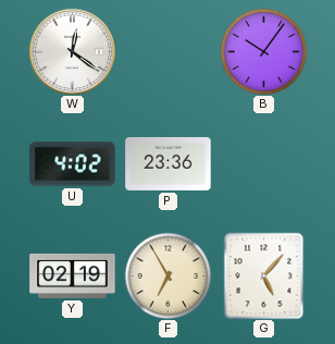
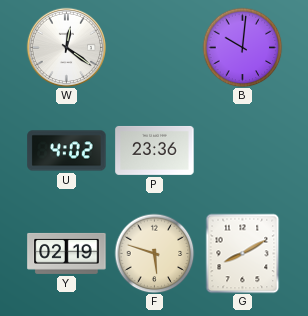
B: 10:06 -> 10:01 (242, 47)
F: 6:55 -> 5:48 (154, 253)
G: 5:07 -> 8:10 (243, 253)
